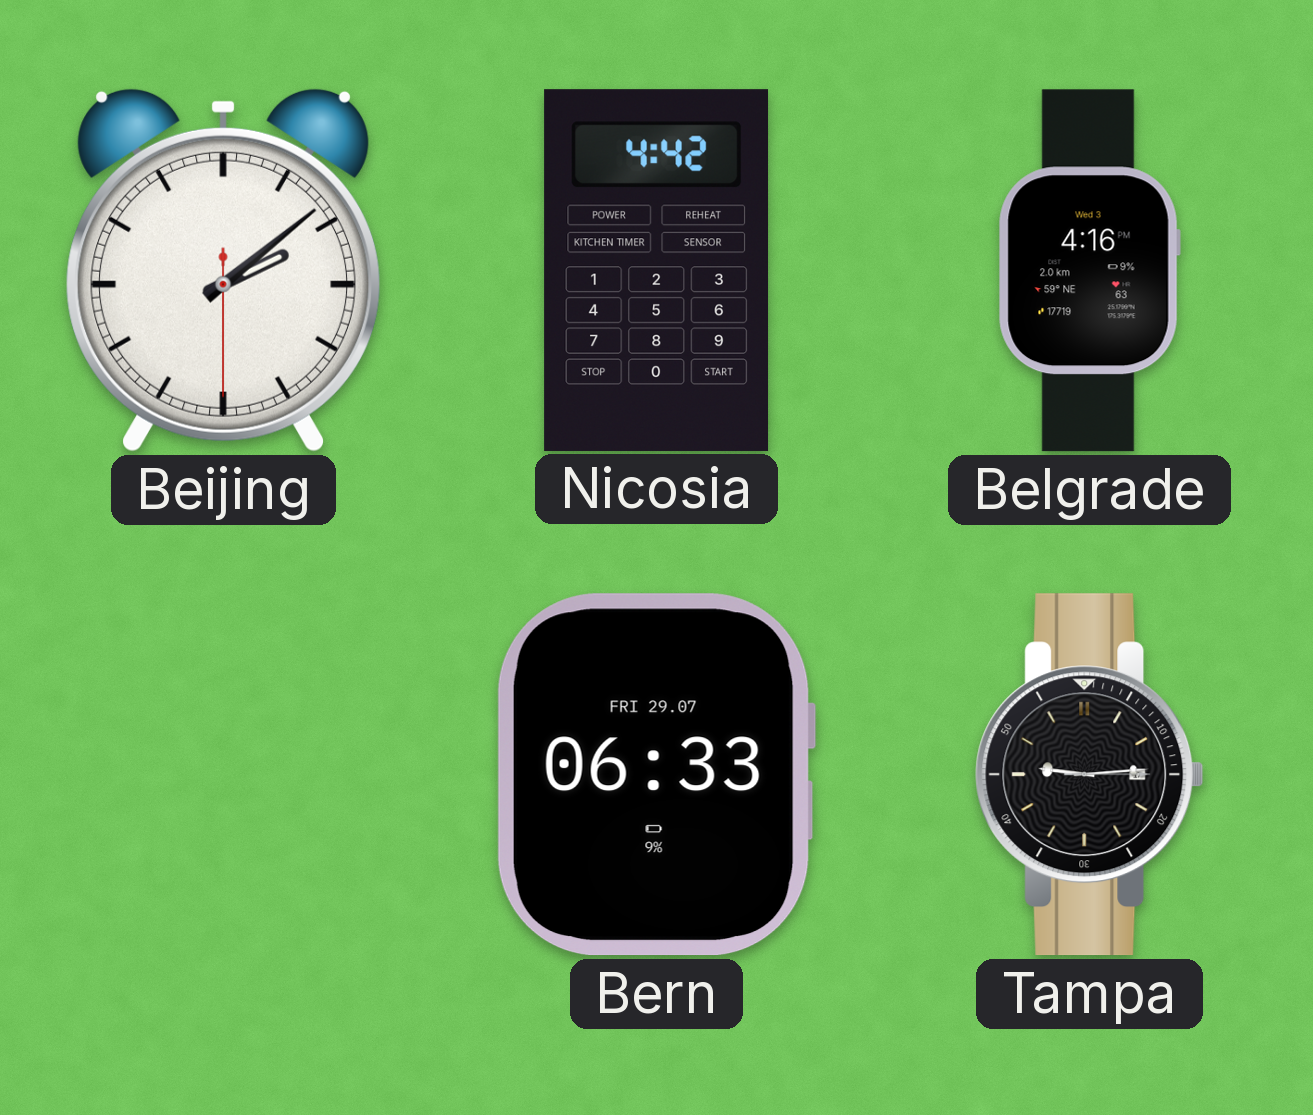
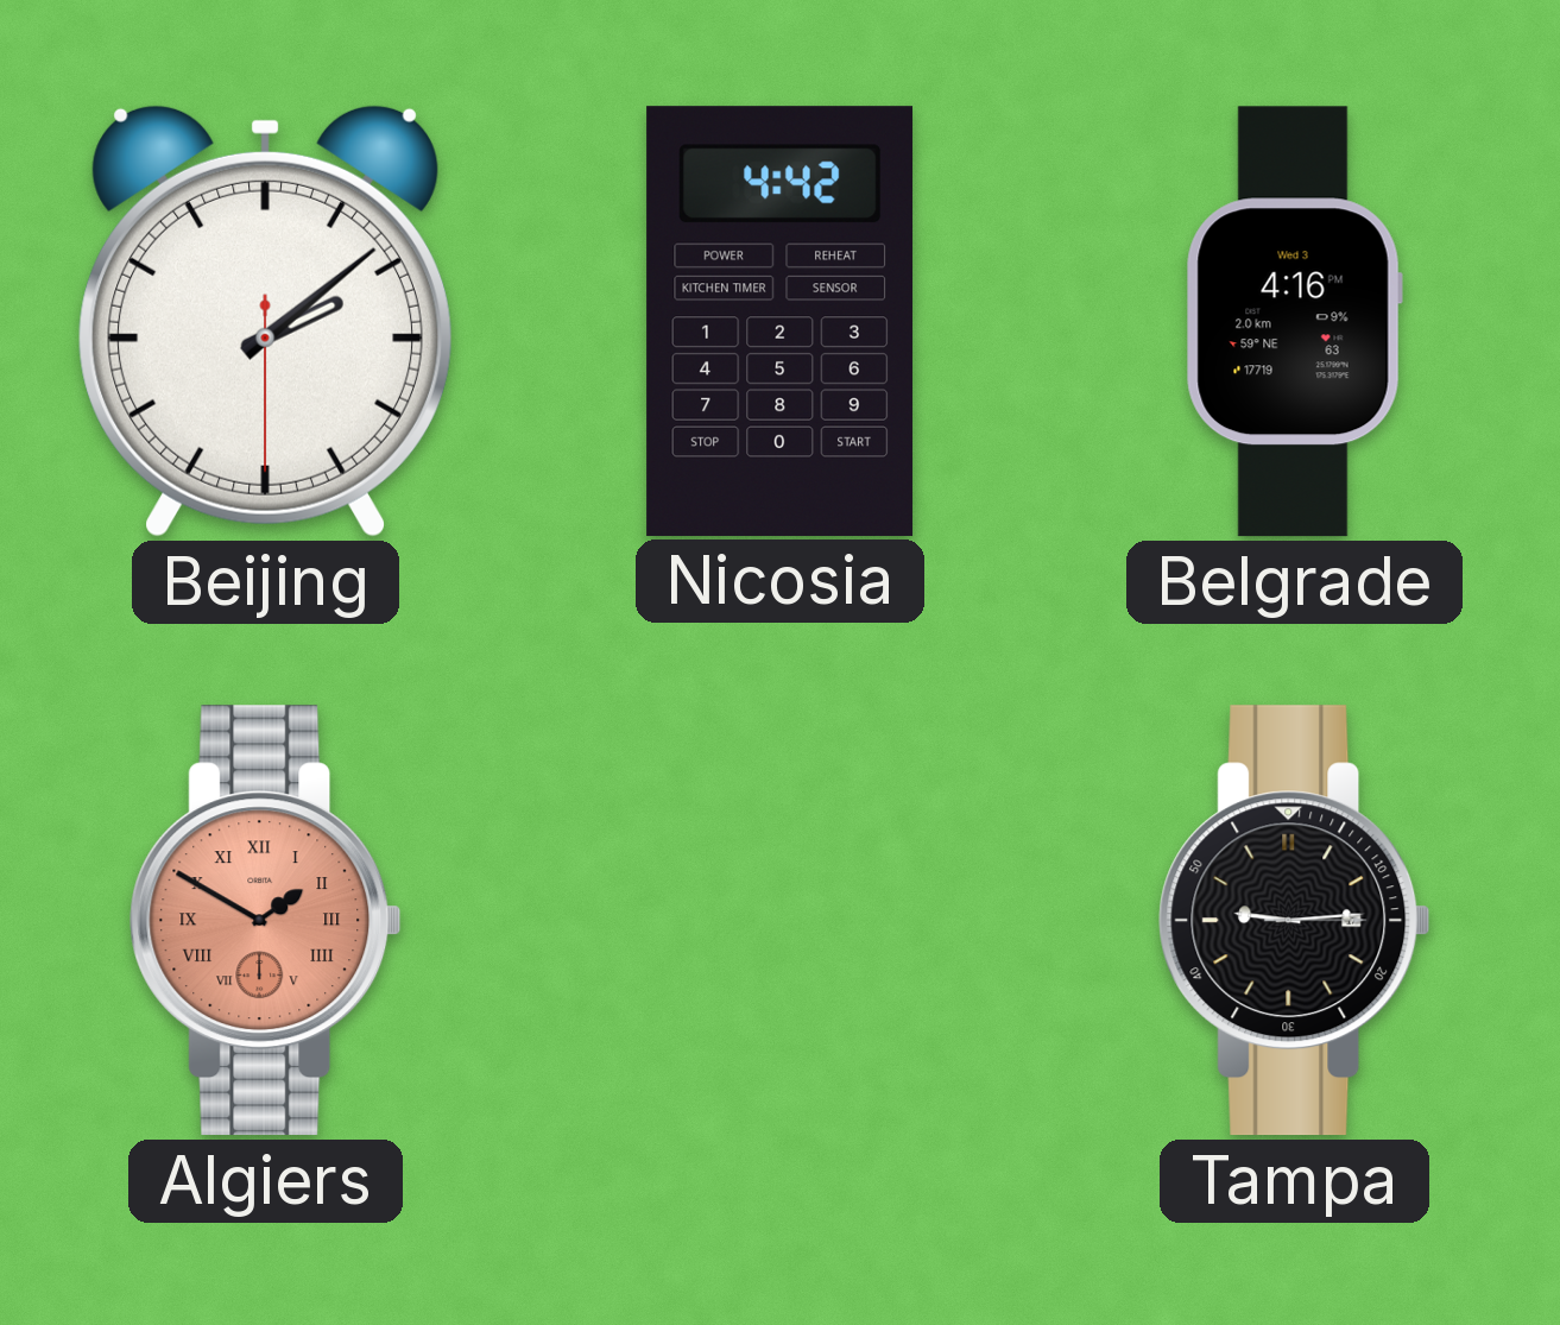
Algiers: none -> 1:50 (266, 921)
Bern: 06:33 -> none (656, 775)
